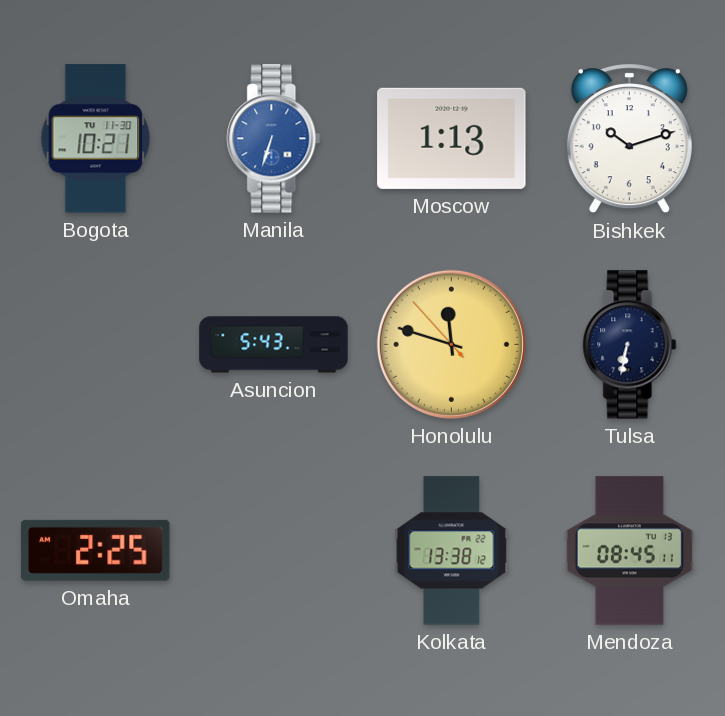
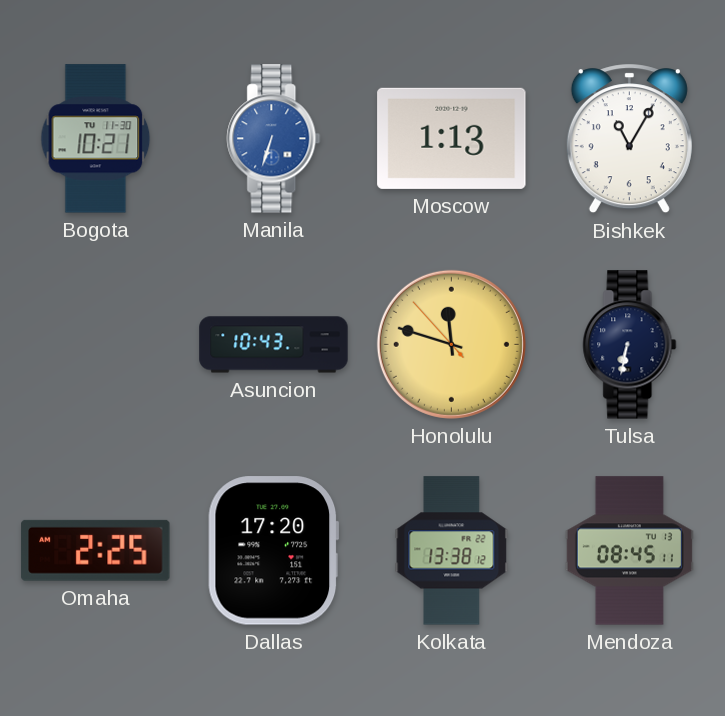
Bishkek: 10:12 -> 11:05 (629, 139)
Asuncion: 5:43 -> 10:43 (274, 345)
Dallas: none -> 17:20 (274, 551)
